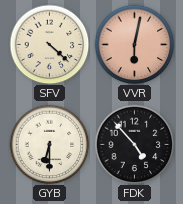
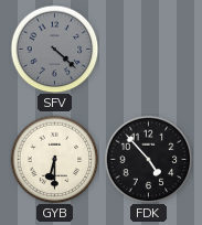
SFV dial: cream -> grey (54, 49)
VVR: 6:02 -> none (134, 44)
